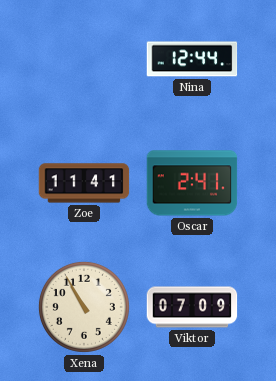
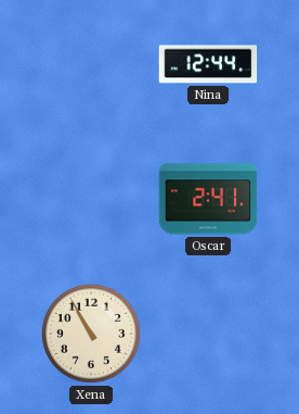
Zoe: 11:41 -> none (84, 183)
Viktor: 07:09 -> none (192, 307)
